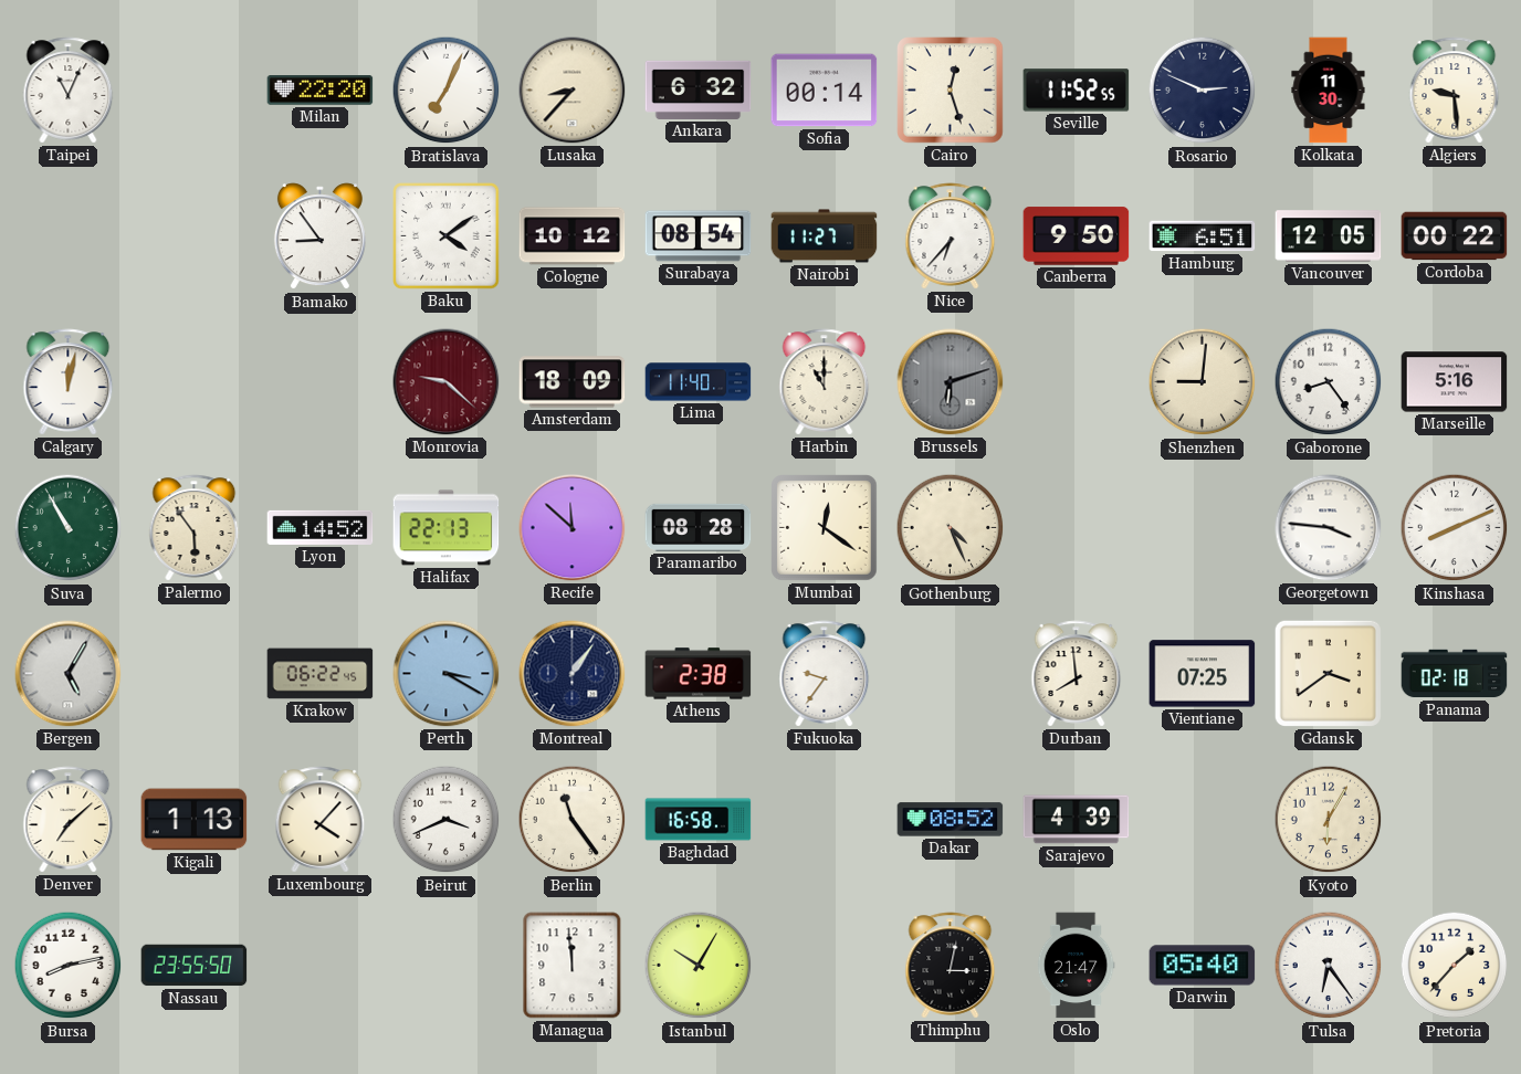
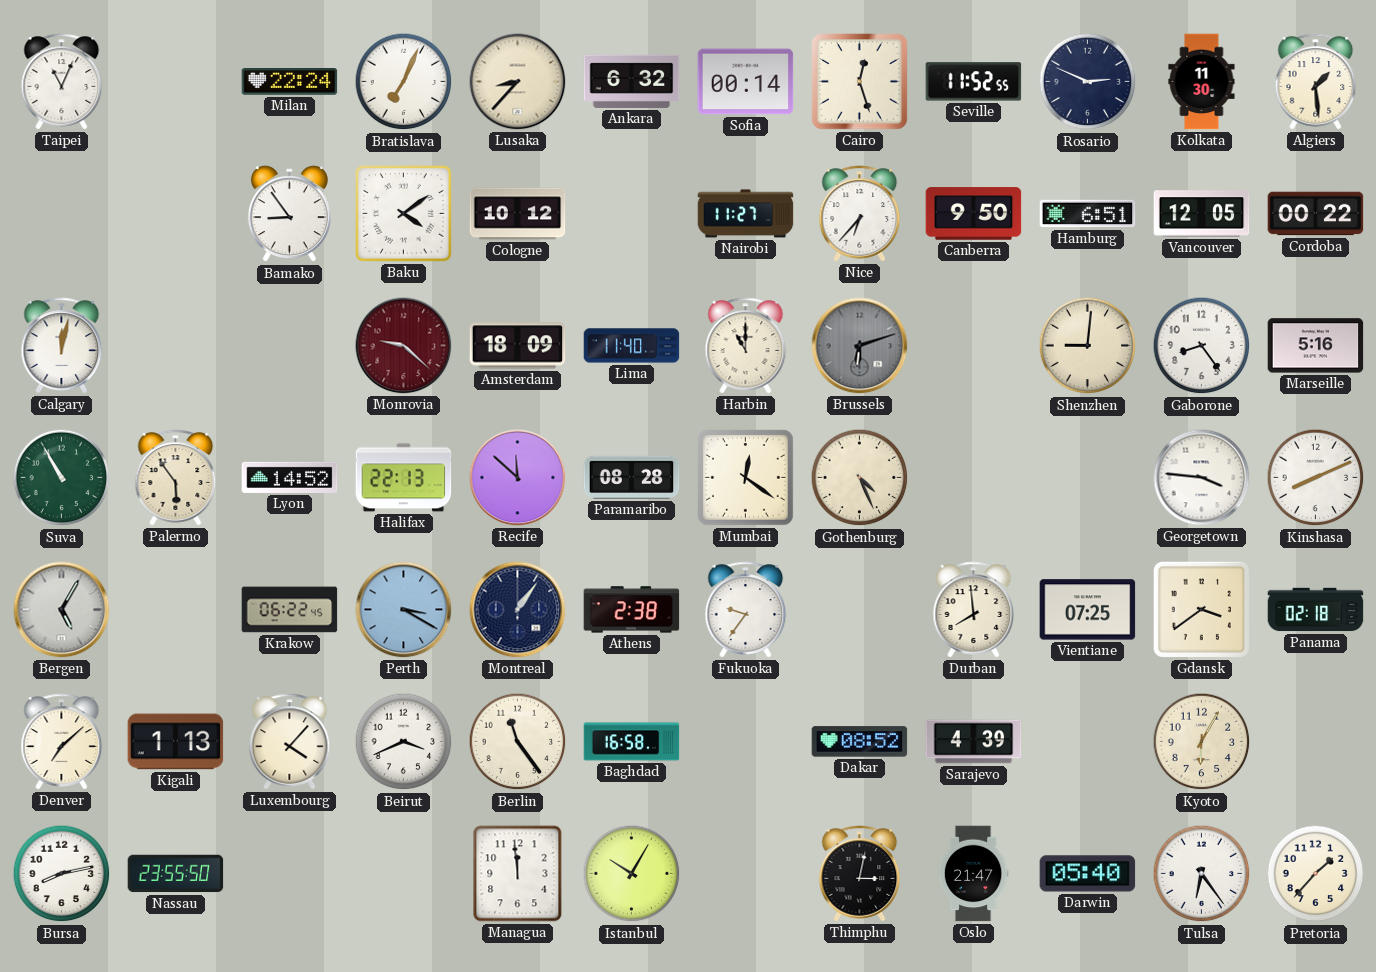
Milan: 22:20 -> 22:24 (290, 82)
Algiers: 9:29 -> 1:29 (1316, 82)
Surabaya: 08:54 -> none (699, 236)
